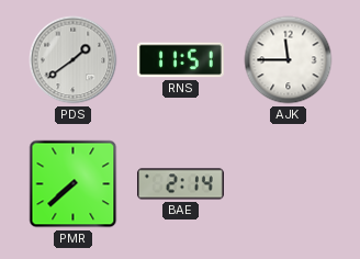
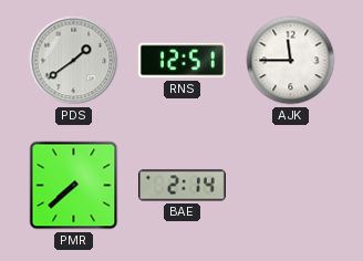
RNS: 11:51 -> 12:51 (181, 61)
